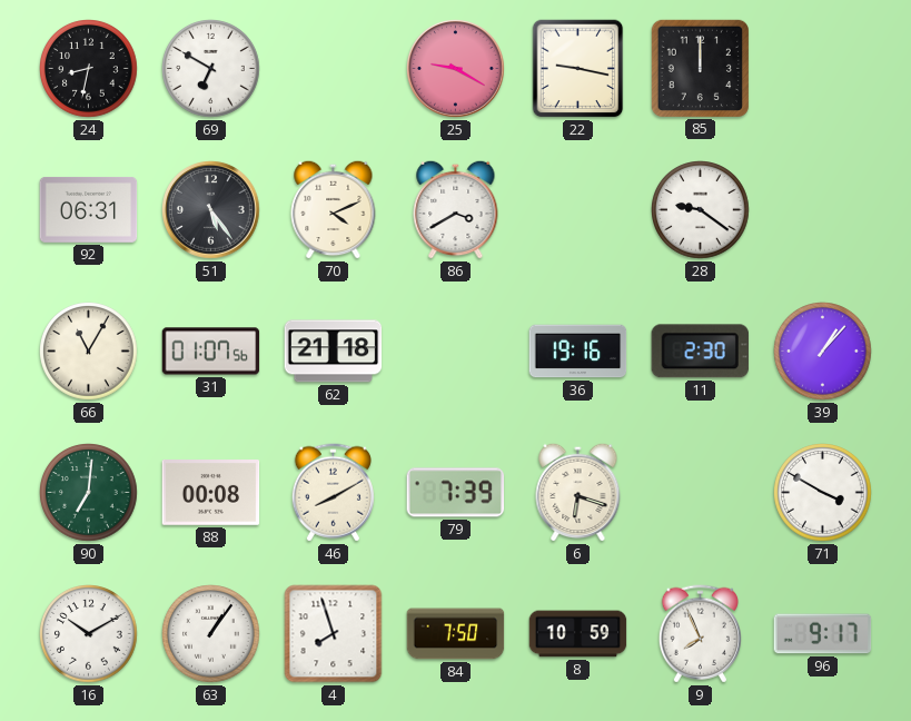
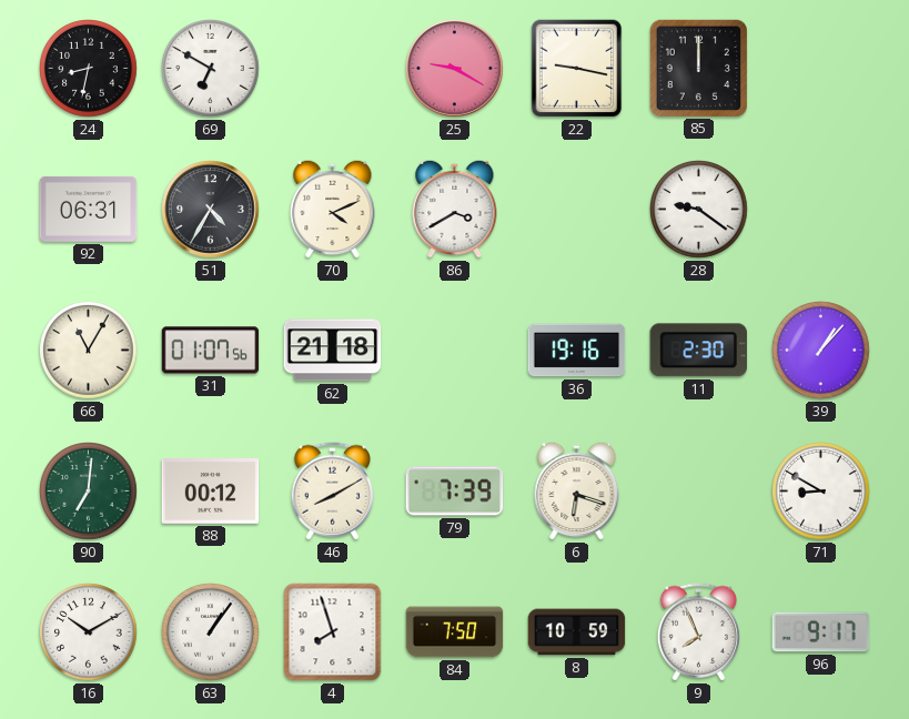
51: 5:24 -> 4:35 (211, 210)
88: 00:08 -> 00:12 (211, 492)
71: 3:50 -> 8:50 (821, 492)
